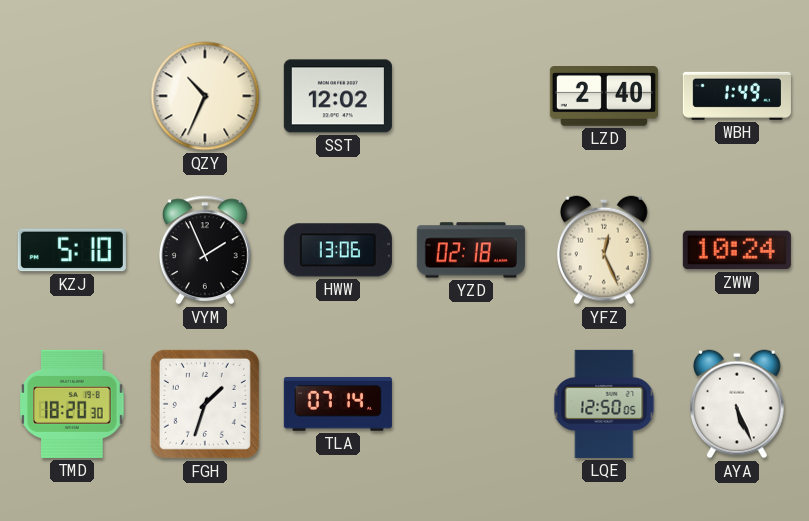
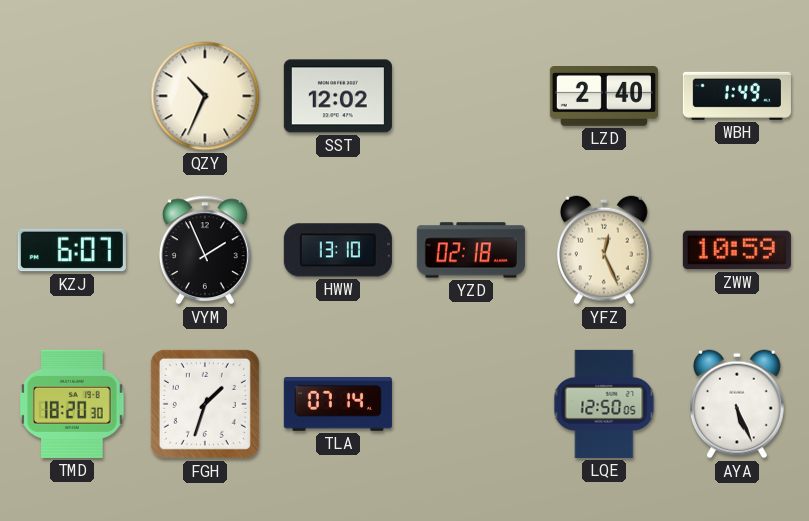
KZJ: 5:10 -> 6:07 (72, 250)
HWW: 13:06 -> 13:10 (338, 250)
ZWW: 10:24 -> 10:59 (737, 250)
